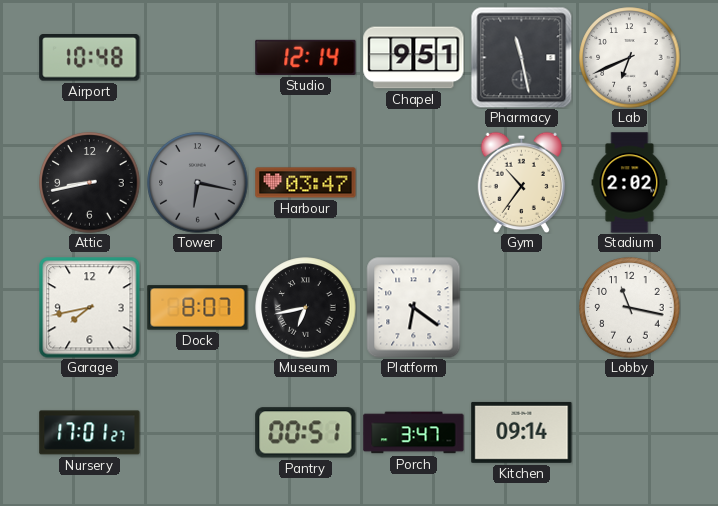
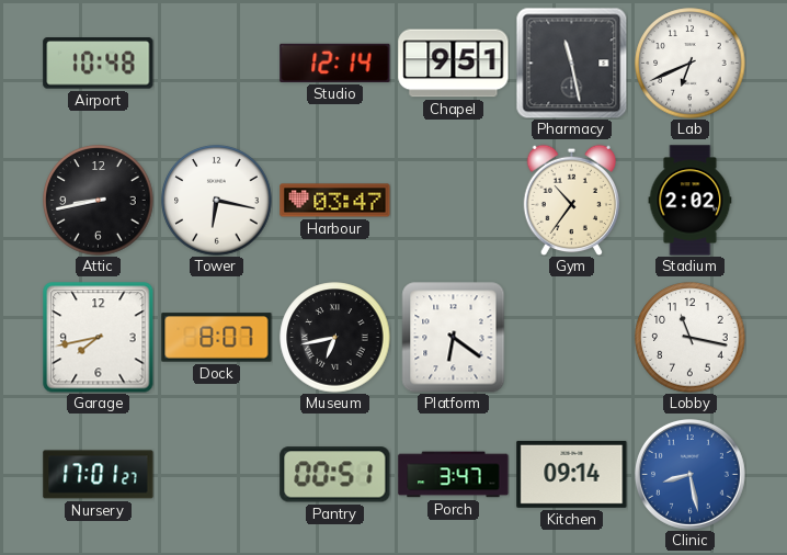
Tower dial: grey -> white (217, 201)
Clinic: none -> 8:28 (689, 474)
